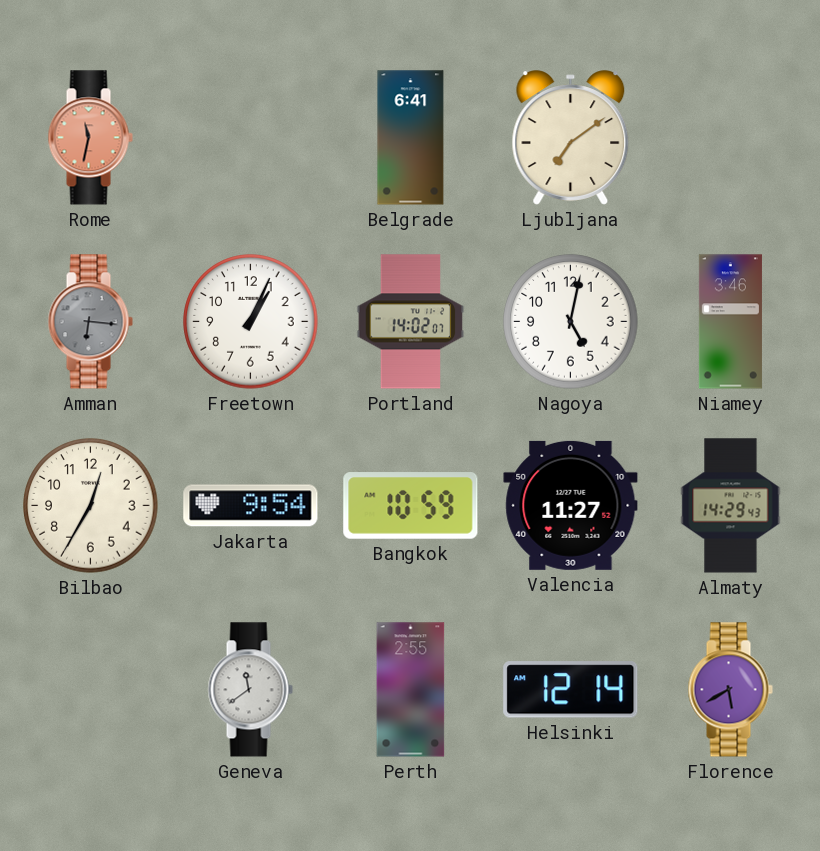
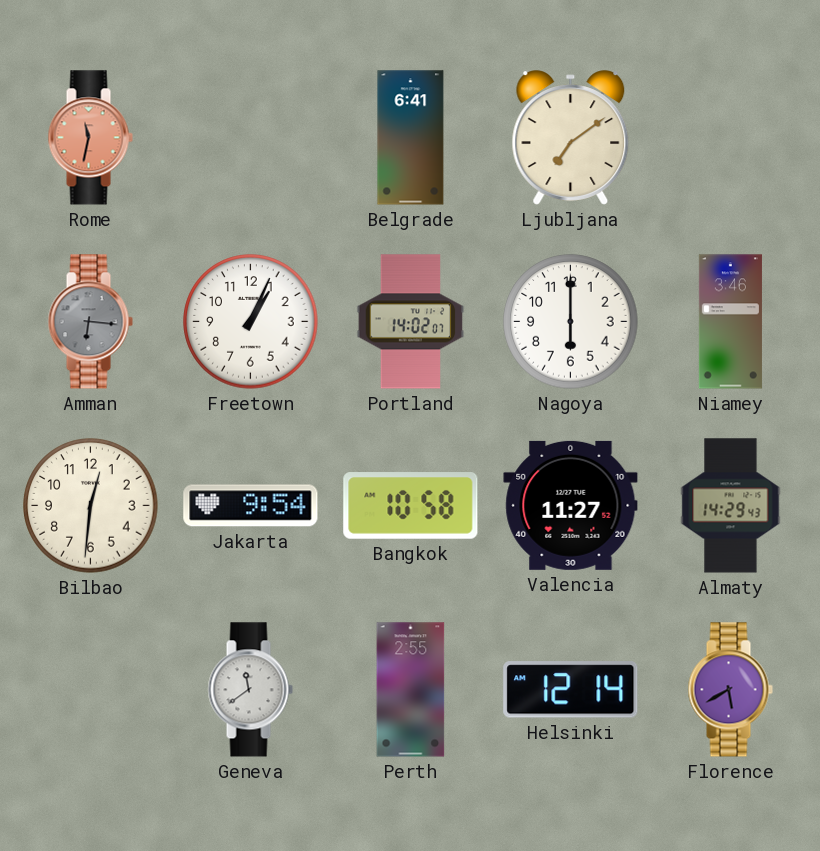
Nagoya: 5:02 -> 6:00 (571, 322)
Bilbao: 12:35 -> 12:31 (91, 506)
Bangkok: 10:59 -> 10:58 (411, 506)
